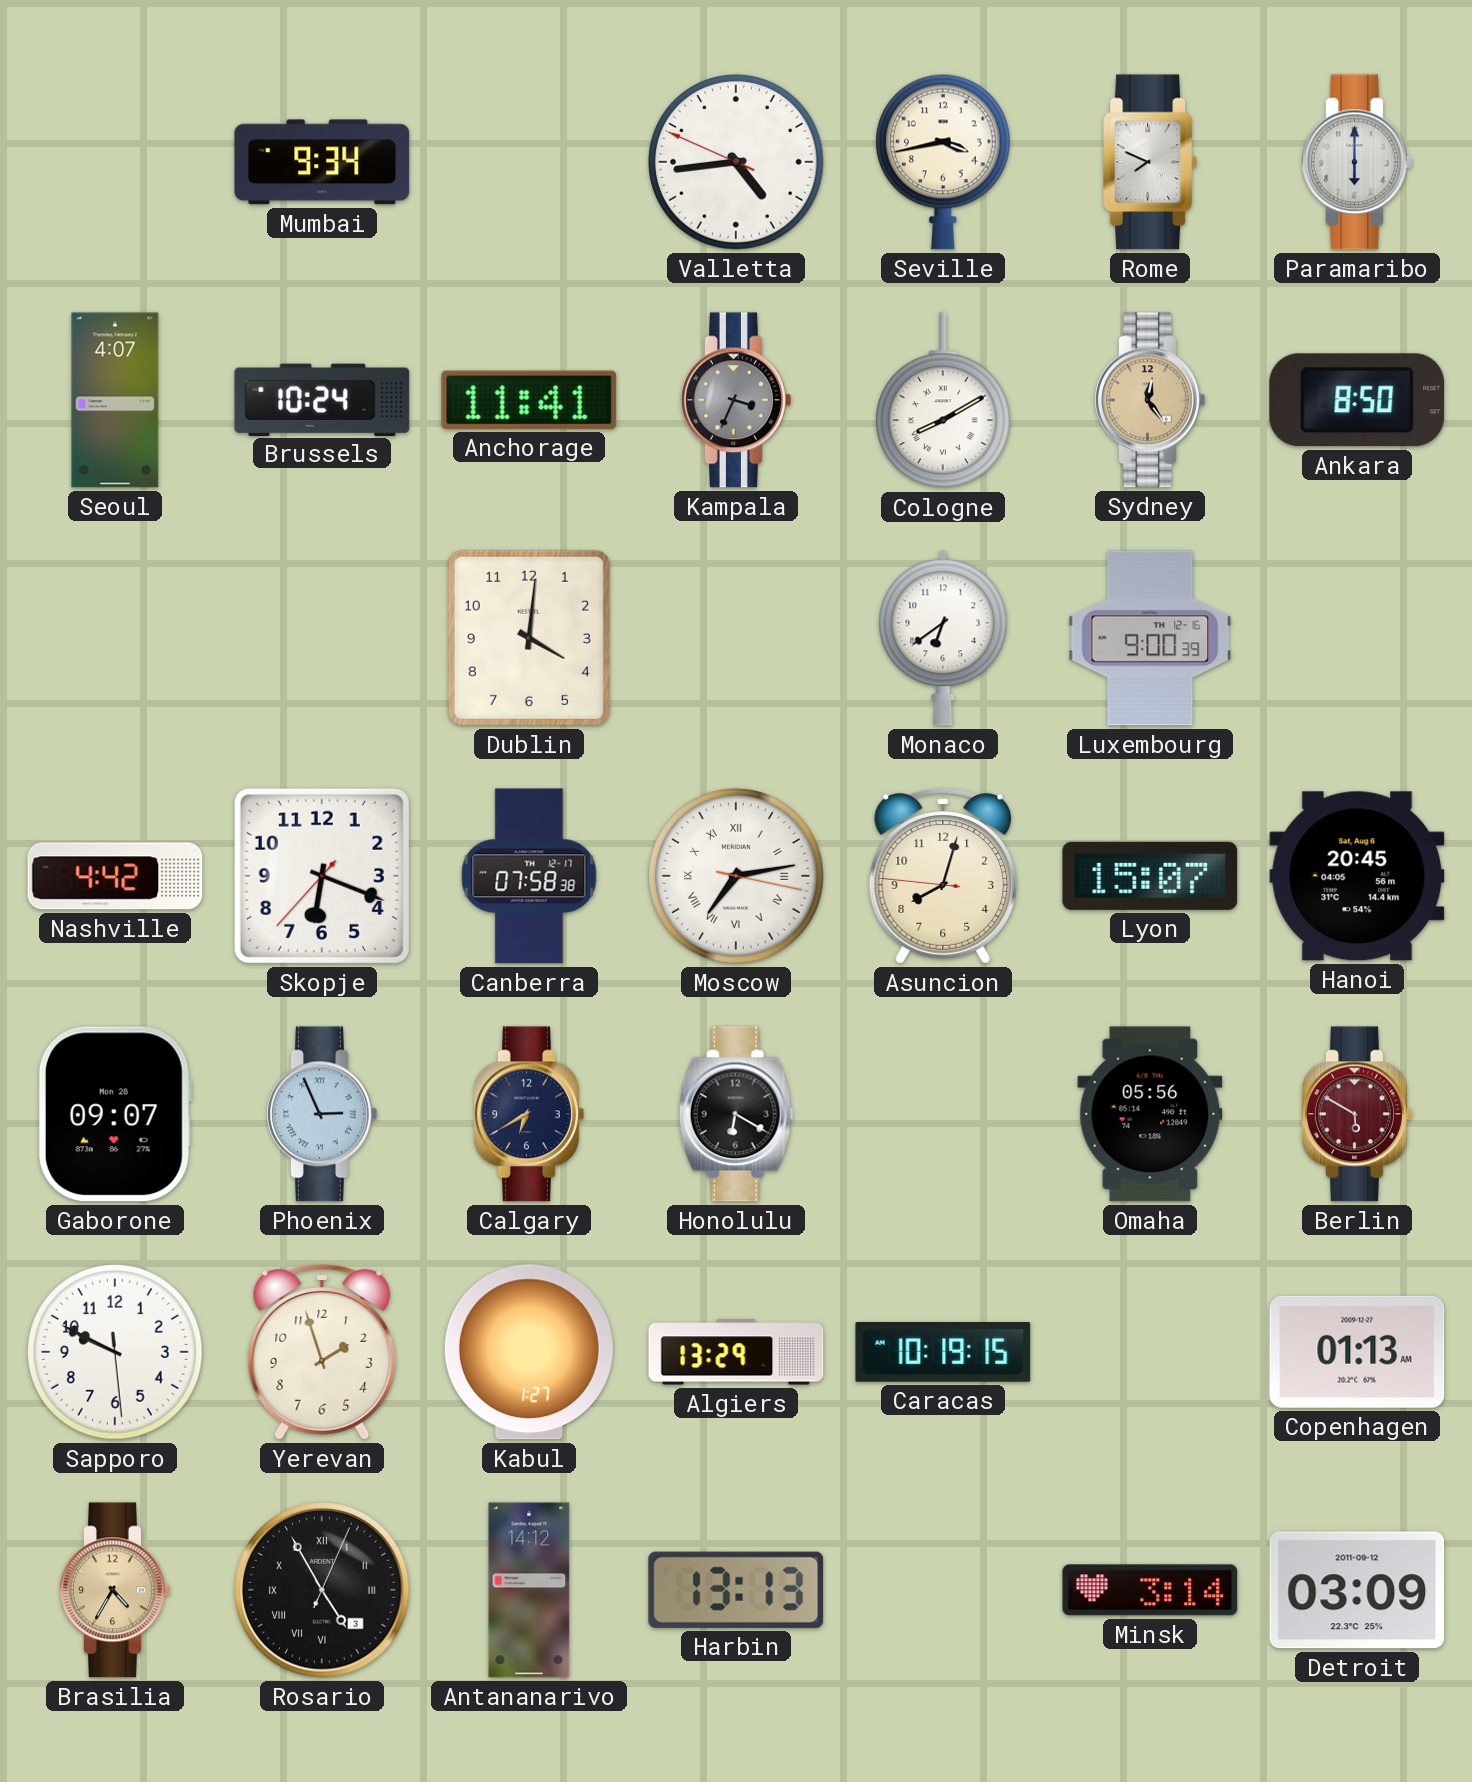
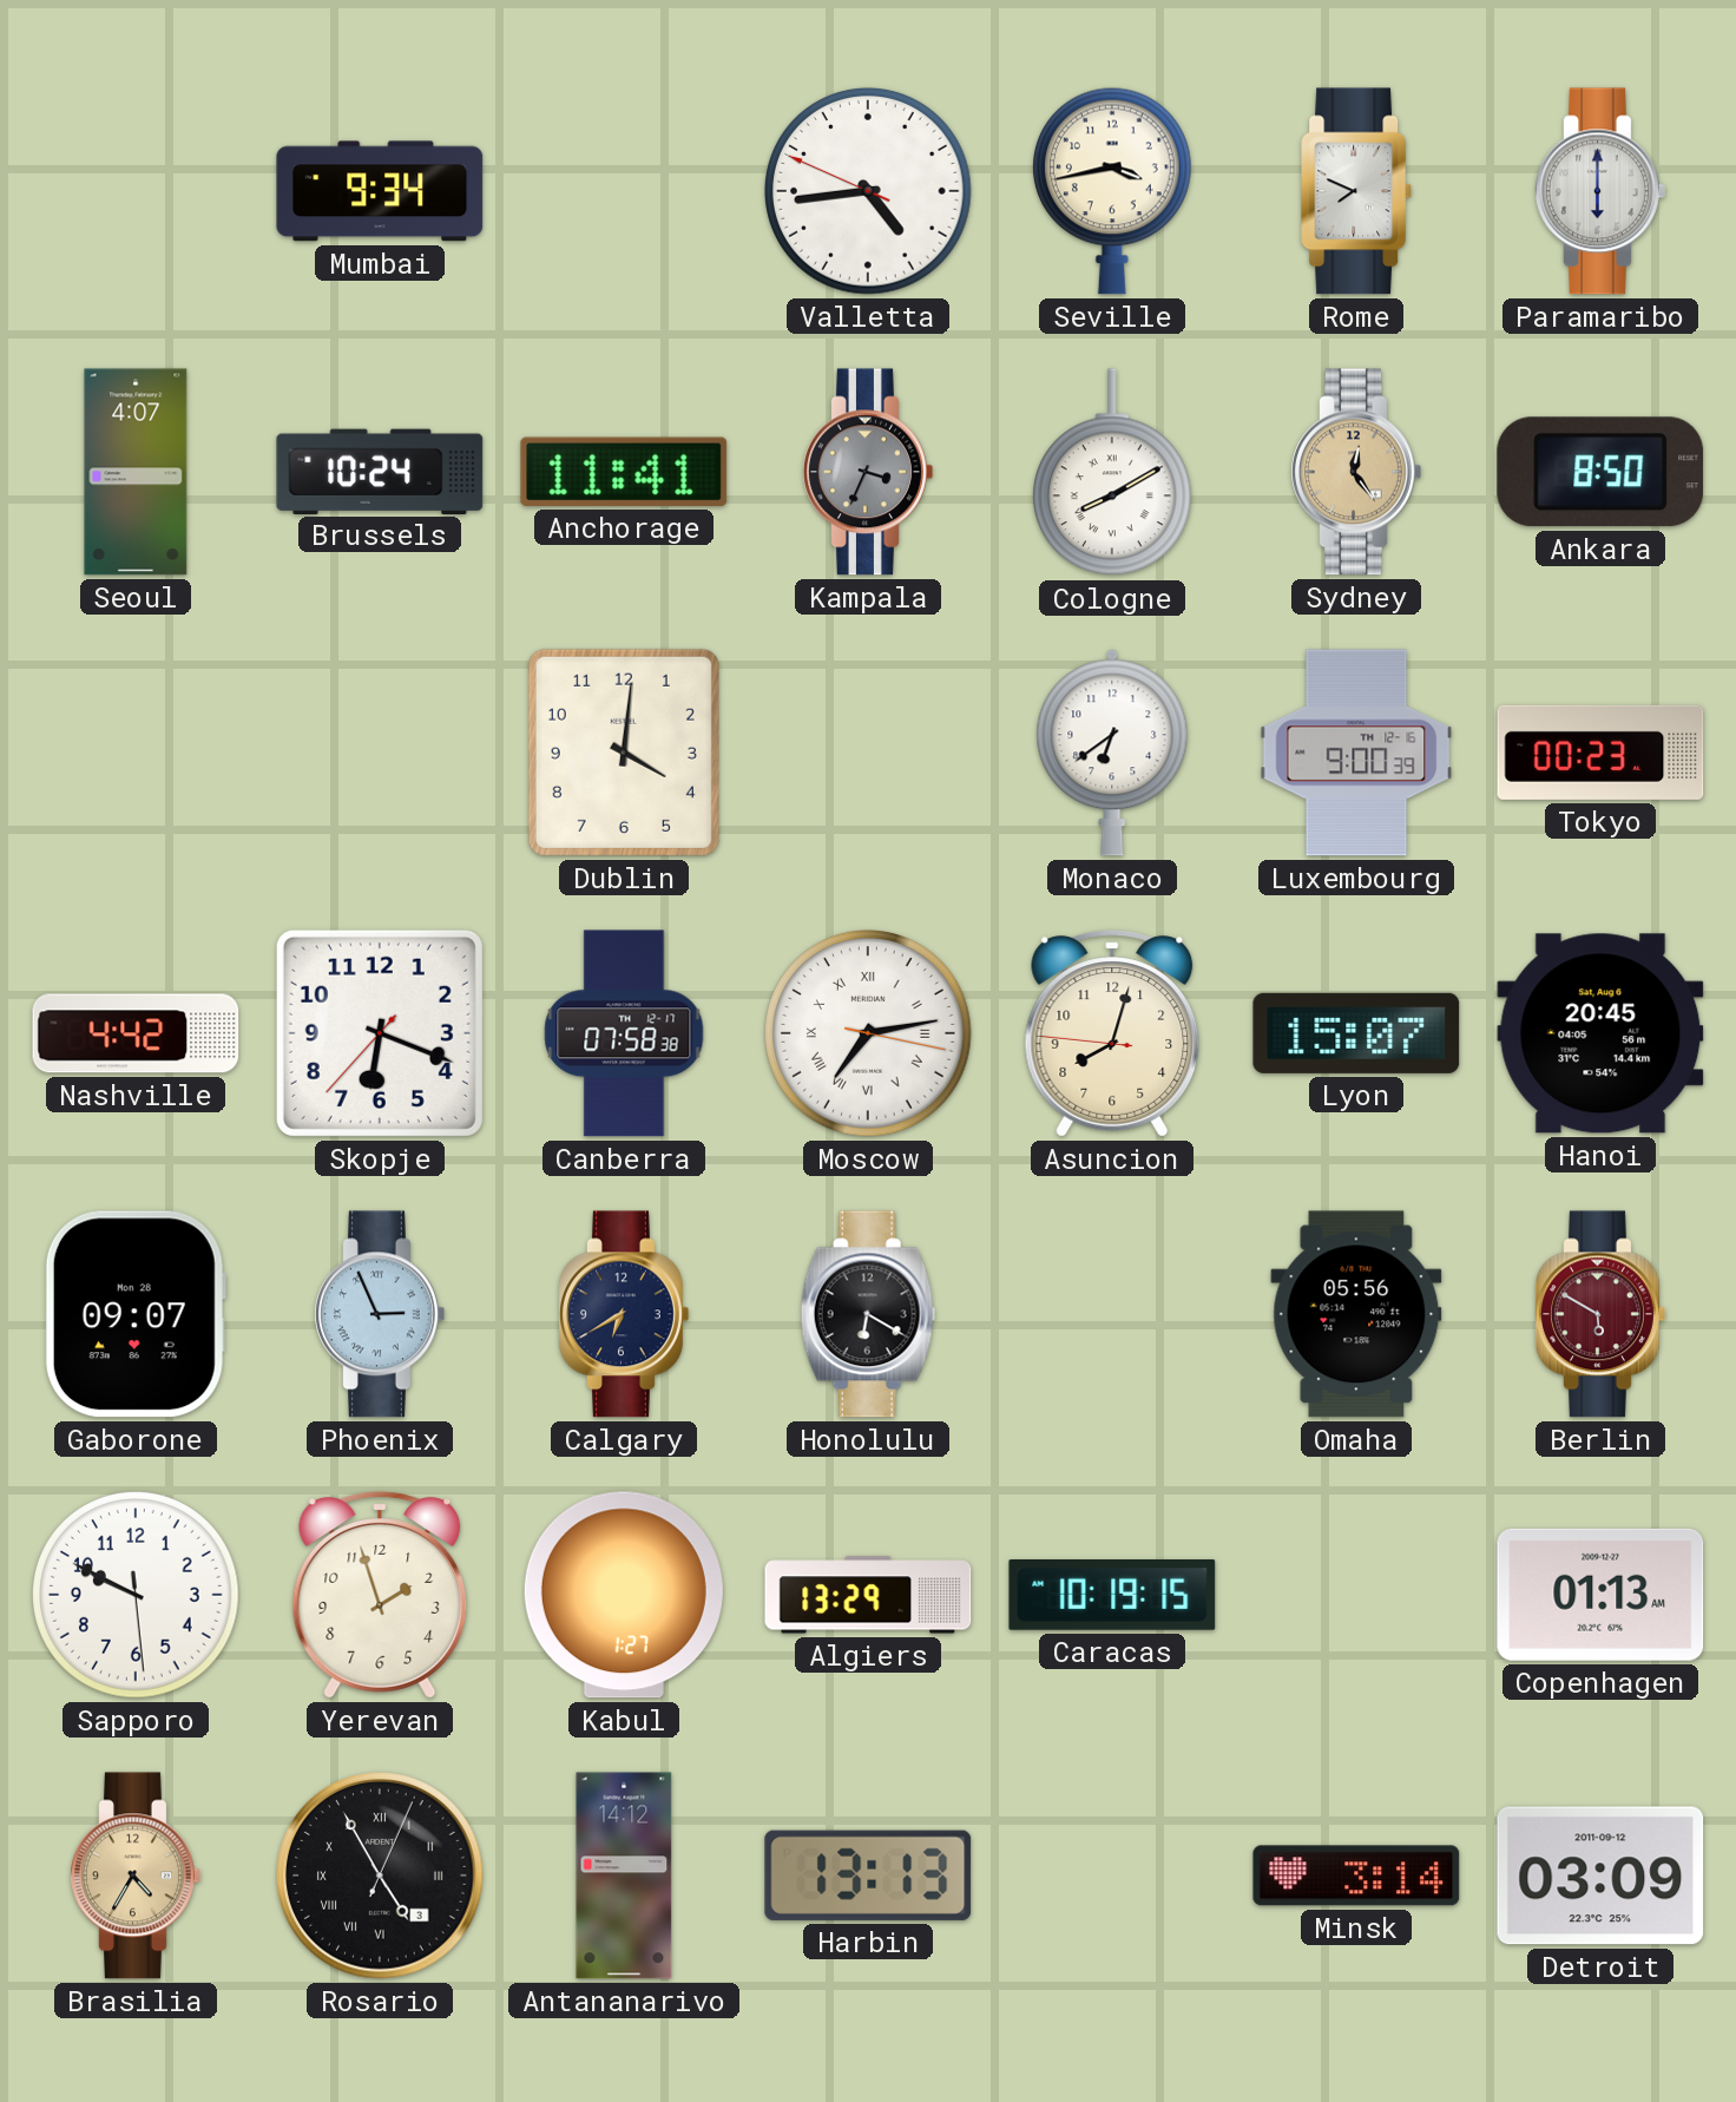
Tokyo: none -> 00:23 (1600, 753)
